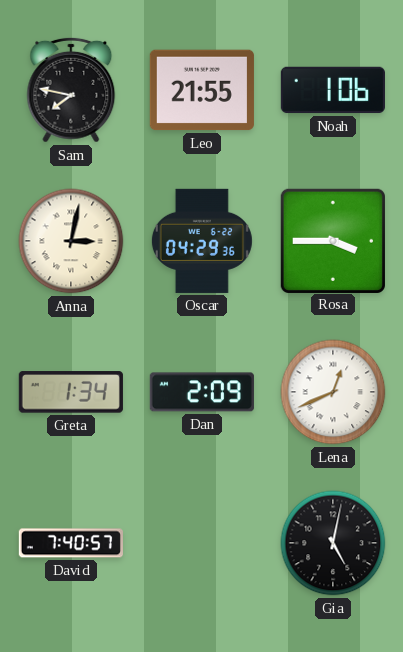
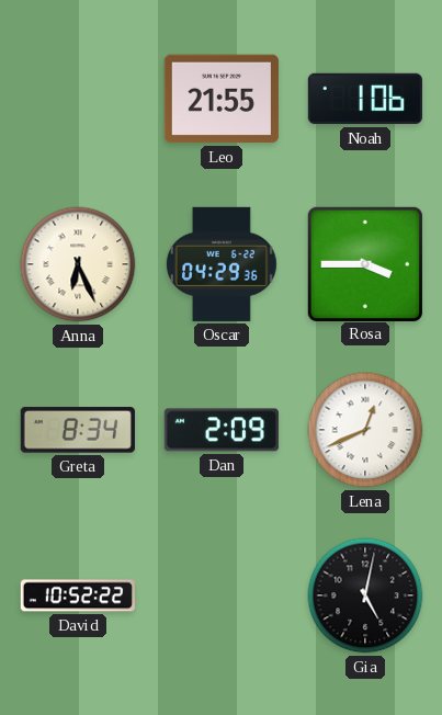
Sam: 7:47 -> none (71, 90)
Anna: 3:02 -> 6:26 (78, 264)
Greta: 1:34 -> 8:34 (78, 430)
David: 7:40 -> 10:52 (78, 595)
